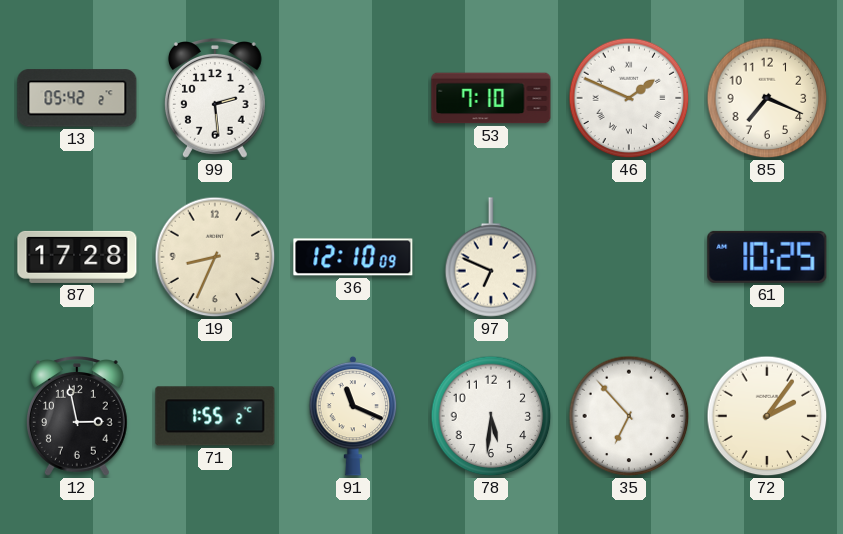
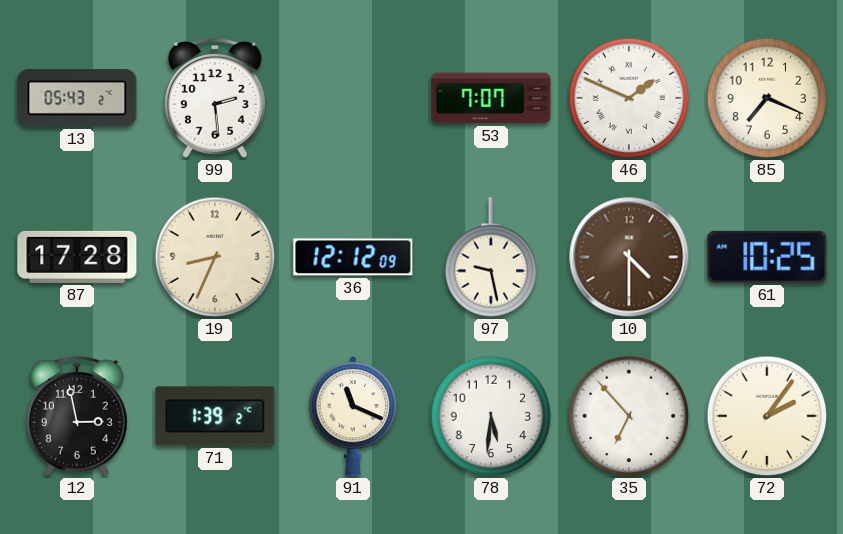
13: 05:42 -> 05:43 (77, 98)
53: 7:10 -> 7:07 (491, 98)
36: 12:10 -> 12:12 (353, 257)
97: 6:49 -> 9:28 (491, 257)
10: none -> 4:30 (629, 257)
71: 1:55 -> 1:39 (215, 416)
